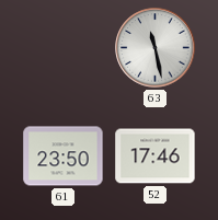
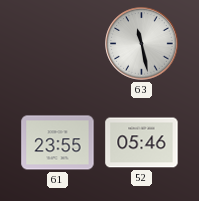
61: 23:50 -> 23:55 (58, 143)
52: 17:46 -> 05:46 (142, 143)
